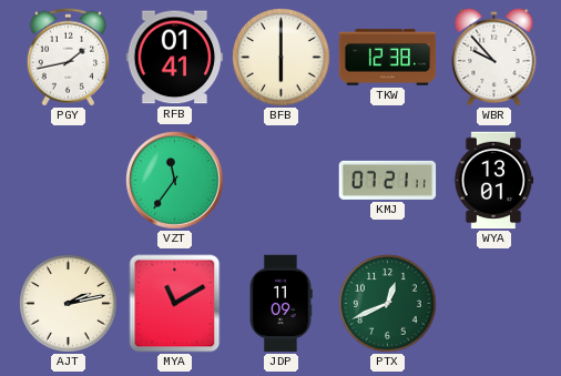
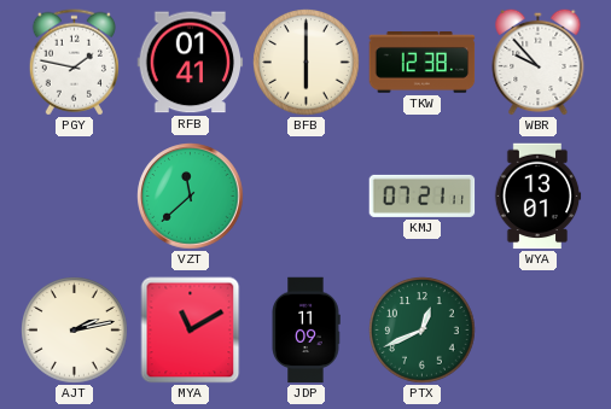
PGY: 1:43 -> 1:47 (74, 63)
VZT: 11:36 -> 11:38 (191, 197)
